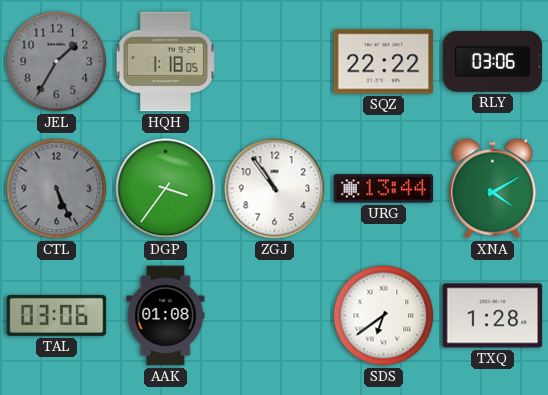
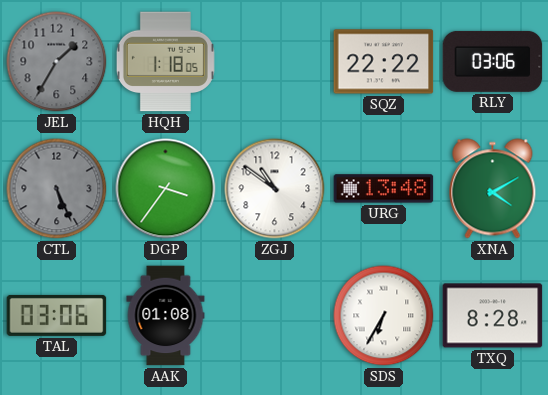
ZGJ: 10:54 -> 10:51 (275, 189)
URG: 13:44 -> 13:48 (384, 189)
SDS: 6:39 -> 6:35 (384, 316)
TXQ: 1:28 -> 8:28 (493, 316)
